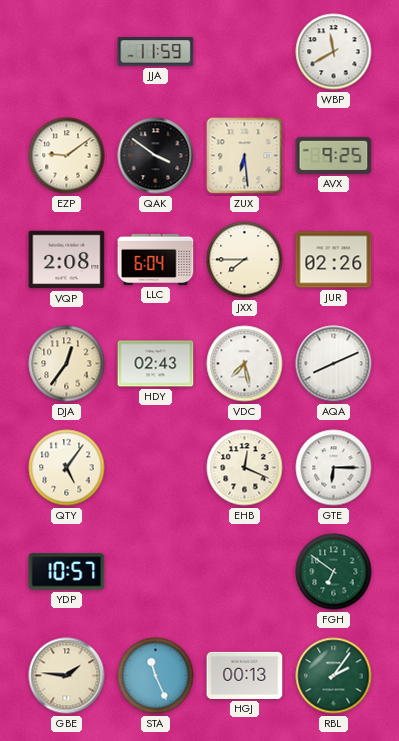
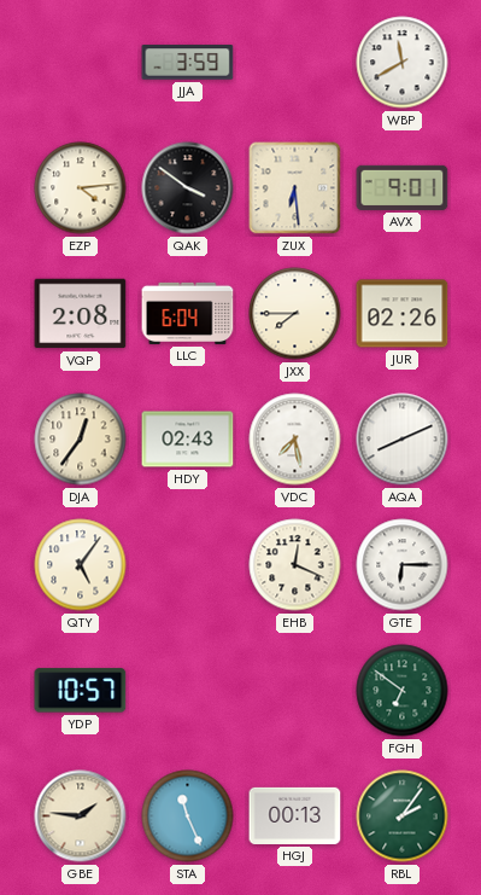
JJA: 11:59 -> 3:59 (188, 63)
EZP: 9:09 -> 4:14 (81, 188)
AVX: 9:25 -> 9:01 (403, 187)
